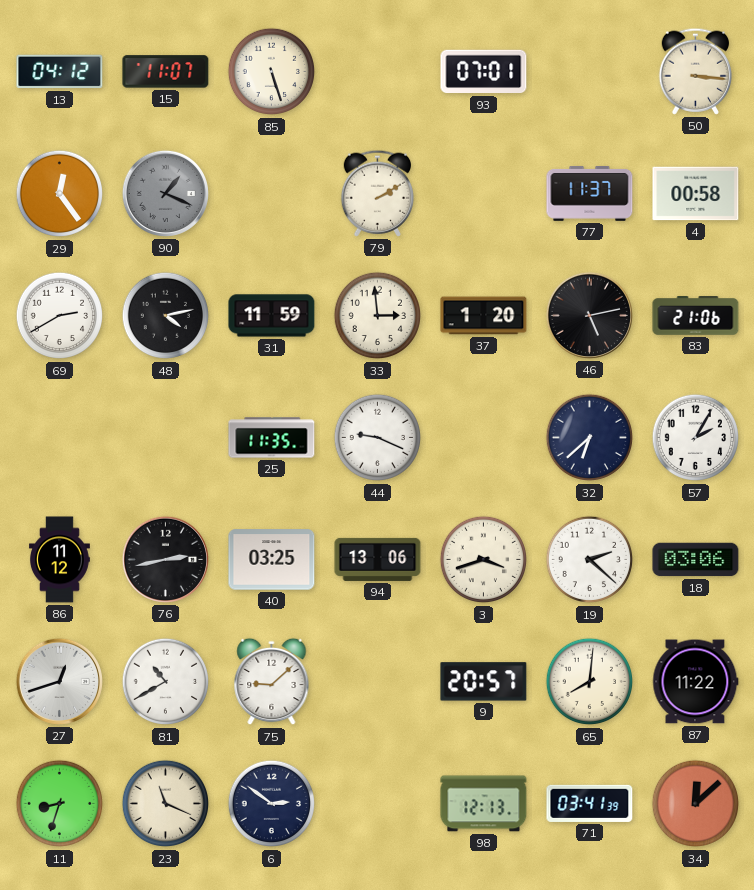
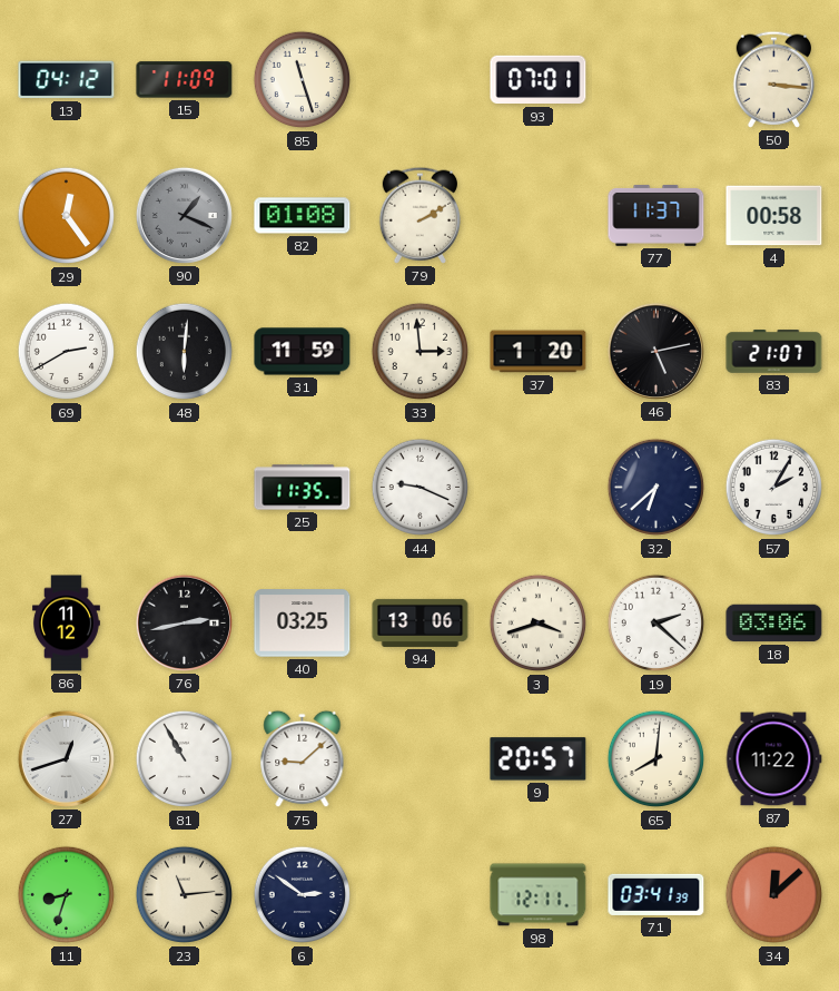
15: 11:07 -> 11:09 (185, 80)
85: 5:27 -> 11:27 (303, 80)
82: none -> 01:08 (303, 216)
48: 4:13 -> 6:01 (185, 352)
83: 21:06 -> 21:07 (774, 352)
81: 10:40 -> 10:55 (185, 759)
23: 11:19 -> 11:14 (185, 895)
98: 12:13 -> 12:11 (539, 895)
